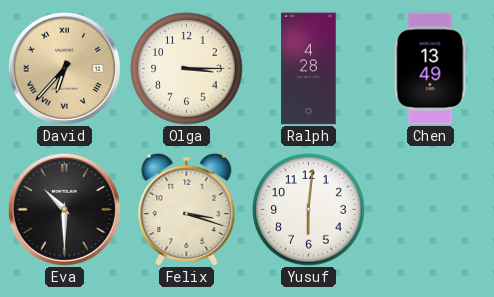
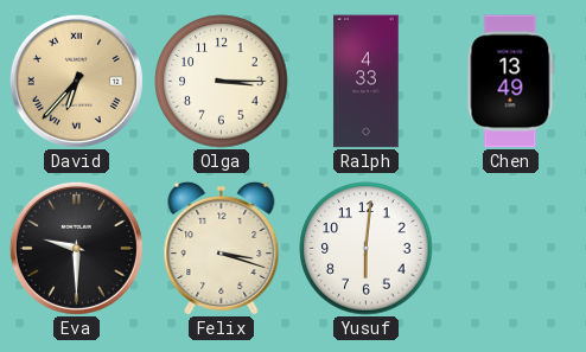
Ralph: 4:28 -> 4:33 (367, 82)
Eva: 10:30 -> 9:30 (76, 248)
